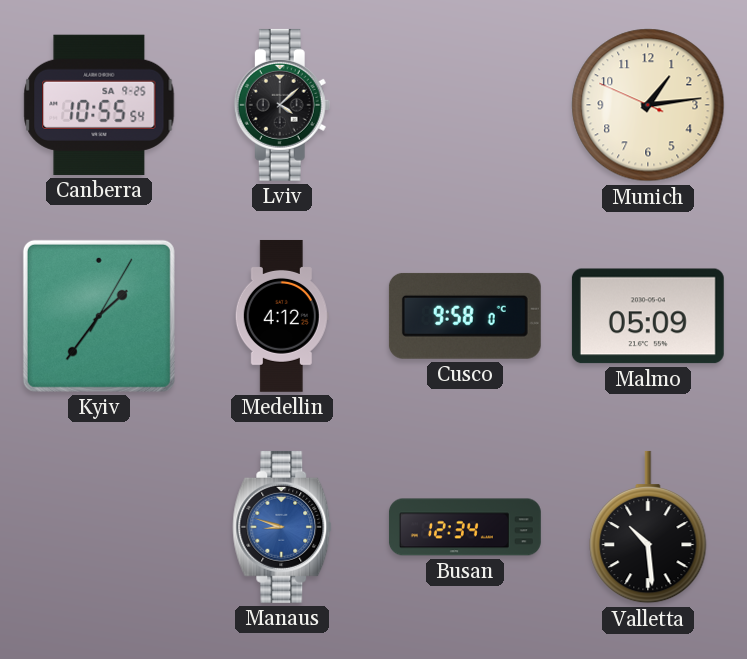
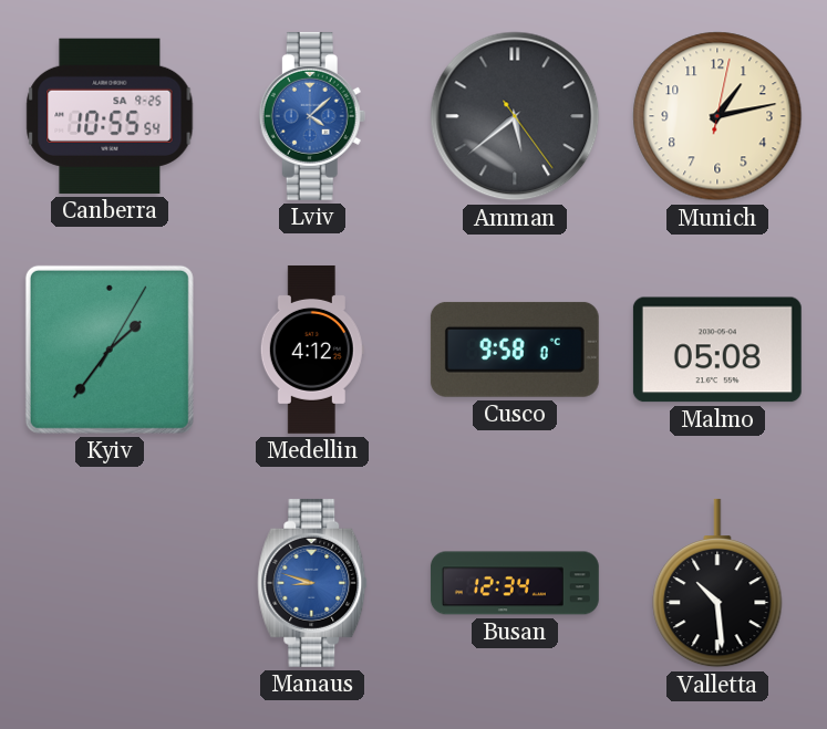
Lviv dial: black -> blue (312, 116)
Amman: none -> 5:38 (515, 116)
Munich: 1:13:49 -> 1:13:02 (717, 116)
Malmo: 05:09 -> 05:08 (717, 350)
